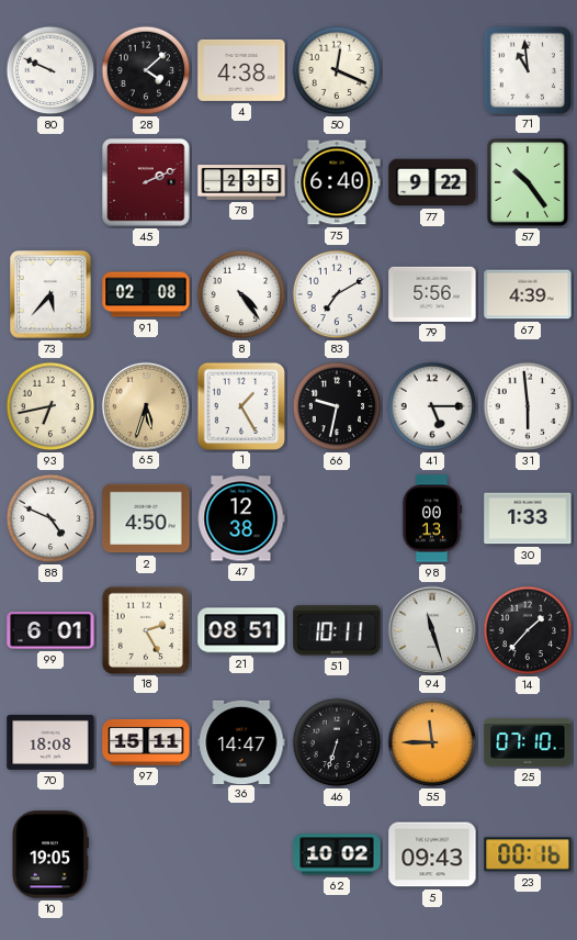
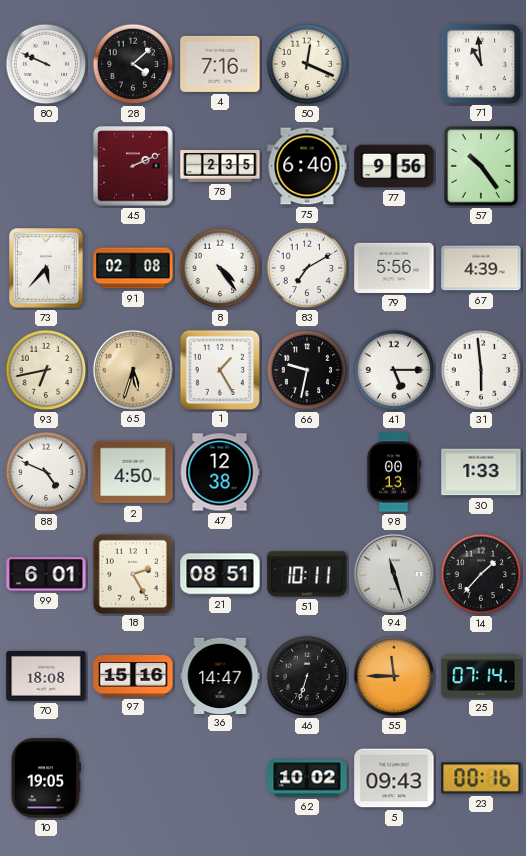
4: 4:38 -> 7:16 (220, 64)
77: 9:22 -> 9:56 (394, 166)
97: 15:11 -> 15:16 (133, 676)
25: 07:10 -> 07:14 (481, 676)
